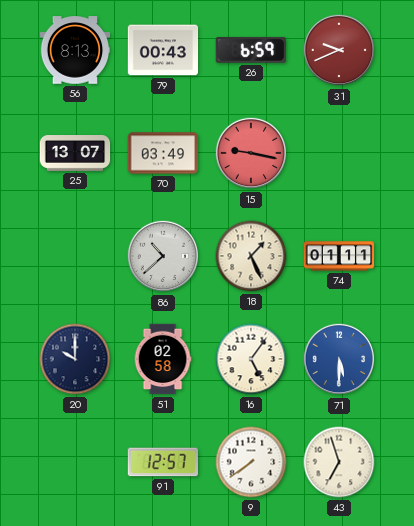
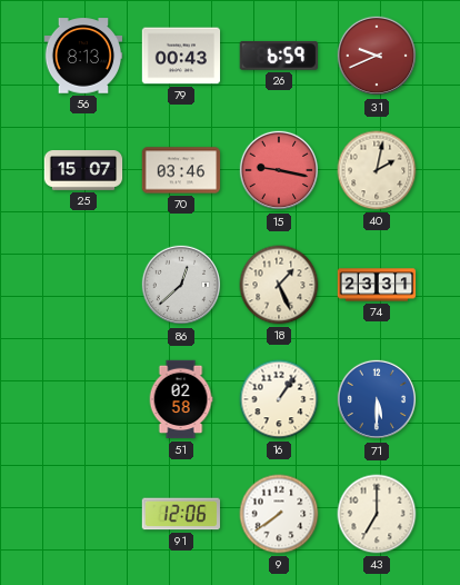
25: 13:07 -> 15:07 (83, 171)
70: 03:49 -> 03:46 (181, 170)
40: none -> 2:02 (377, 170)
86: 10:38 -> 12:38 (181, 285)
74: 01:11 -> 23:31 (377, 285)
20: 10:00 -> none (75, 359)
16: 5:06 -> 1:06 (279, 399)
91: 12:57 -> 12:06 (180, 514)
43: 6:57 -> 7:00 (377, 514)
